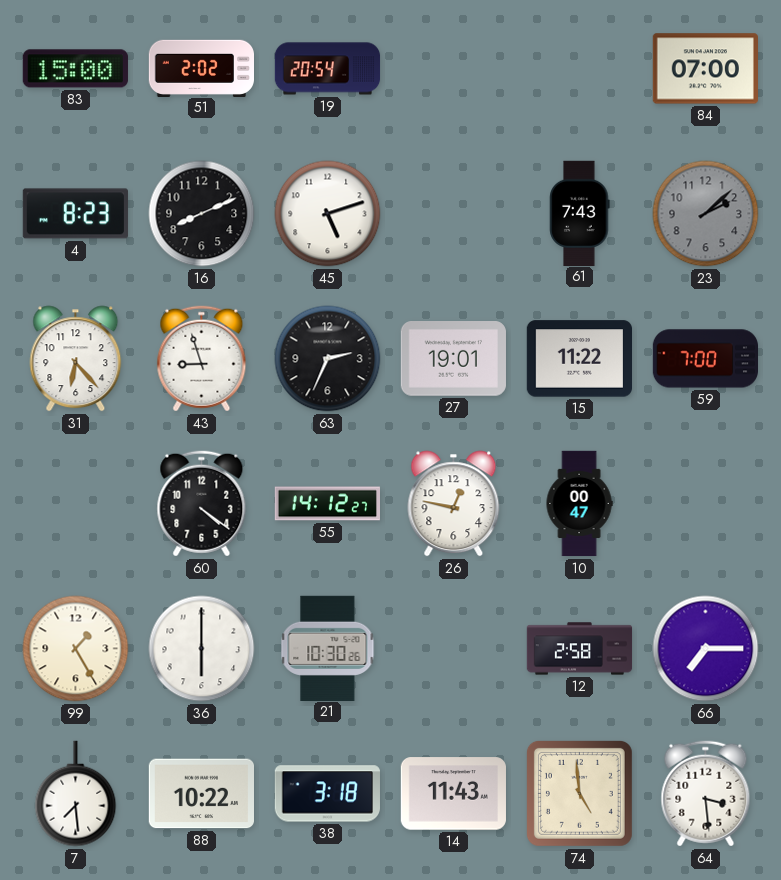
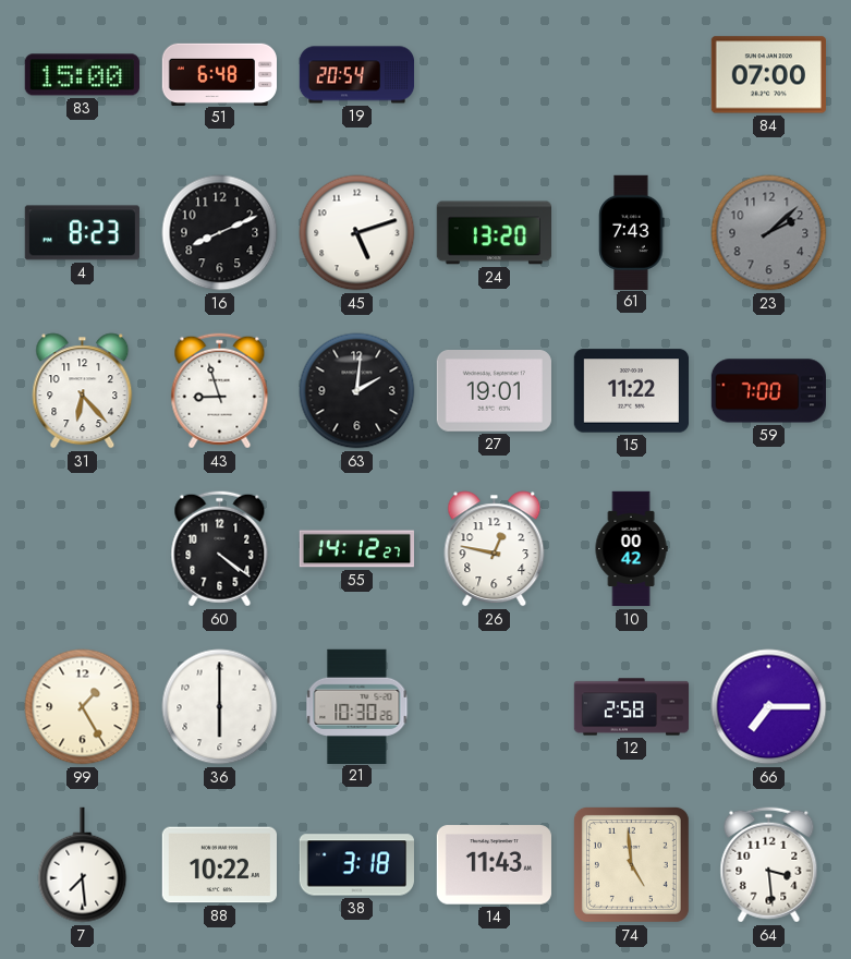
51: 2:02 -> 6:48 (219, 74)
24: none -> 13:20 (494, 233)
63: 2:34 -> 2:01 (357, 391)
10: 00:47 -> 00:42 (631, 549)
